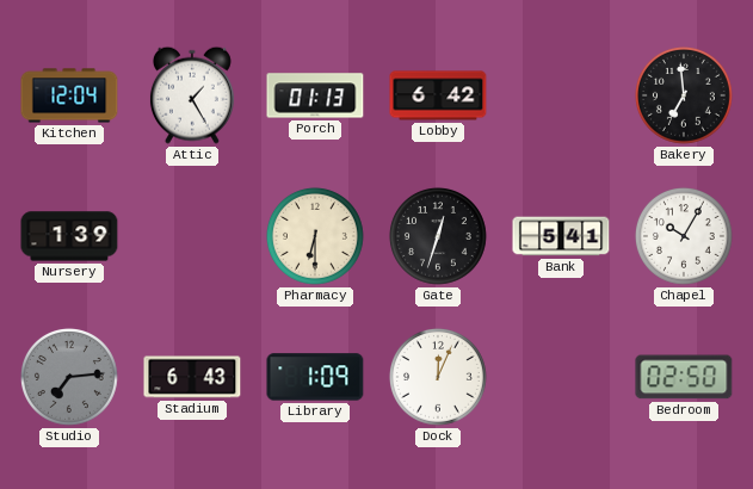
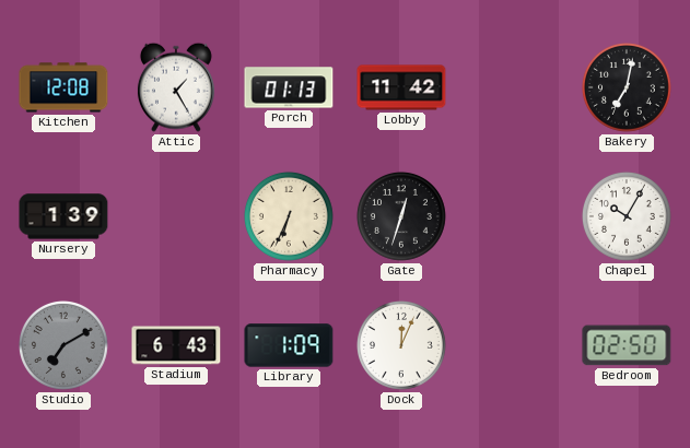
Kitchen: 12:04 -> 12:08 (63, 87)
Lobby: 6:42 -> 11:42 (401, 87)
Bakery: 6:59 -> 7:02 (627, 87)
Pharmacy: 6:30 -> 6:34 (289, 216)
Bank: 5:41 -> none (561, 236)
Studio: 7:14 -> 7:10 (63, 345)
